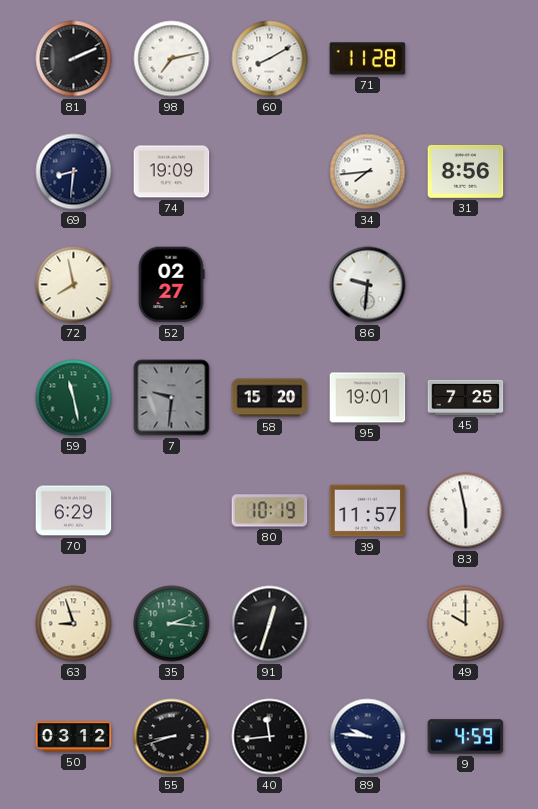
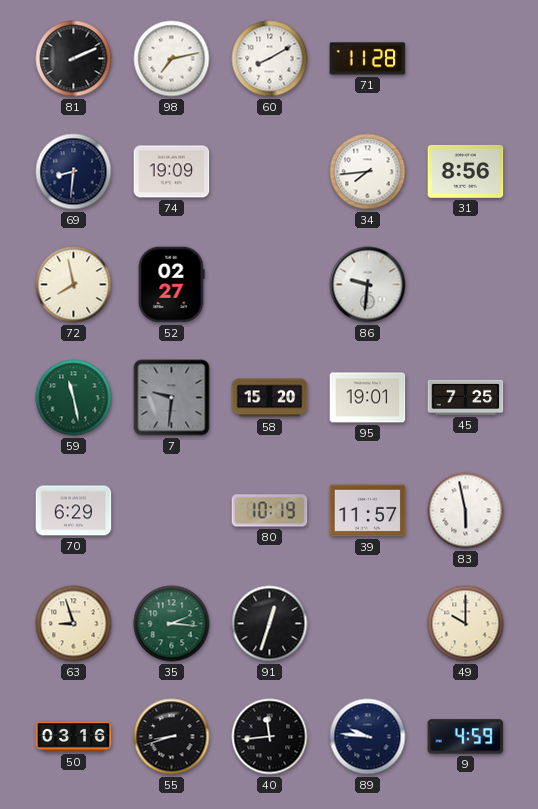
50: 03:12 -> 03:16 (74, 737)
